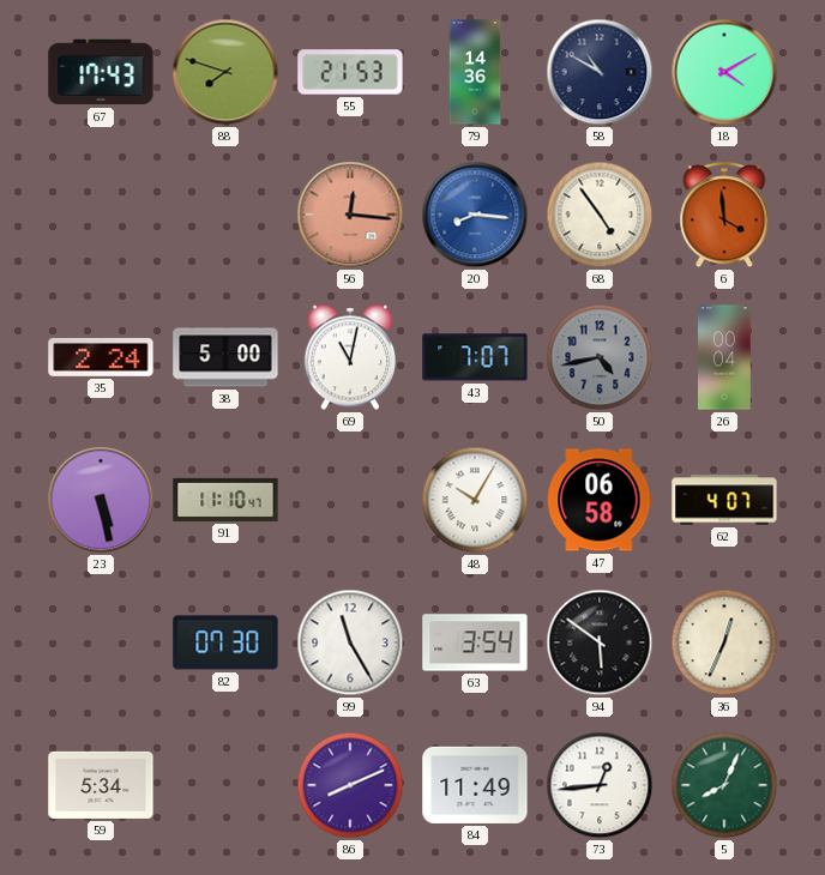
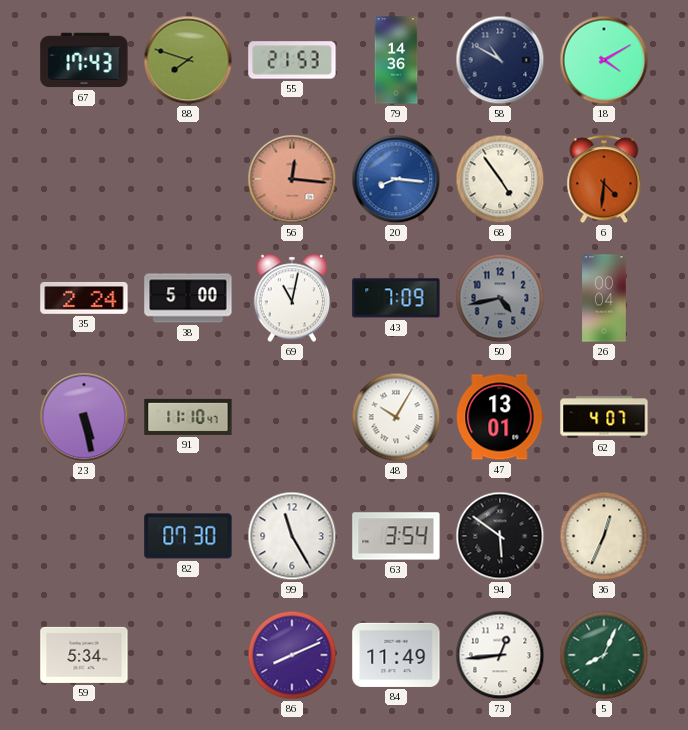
6: 3:59 -> 4:31 (604, 180)
43: 7:07 -> 7:09 (396, 298)
47: 06:58 -> 13:01 (500, 417)
